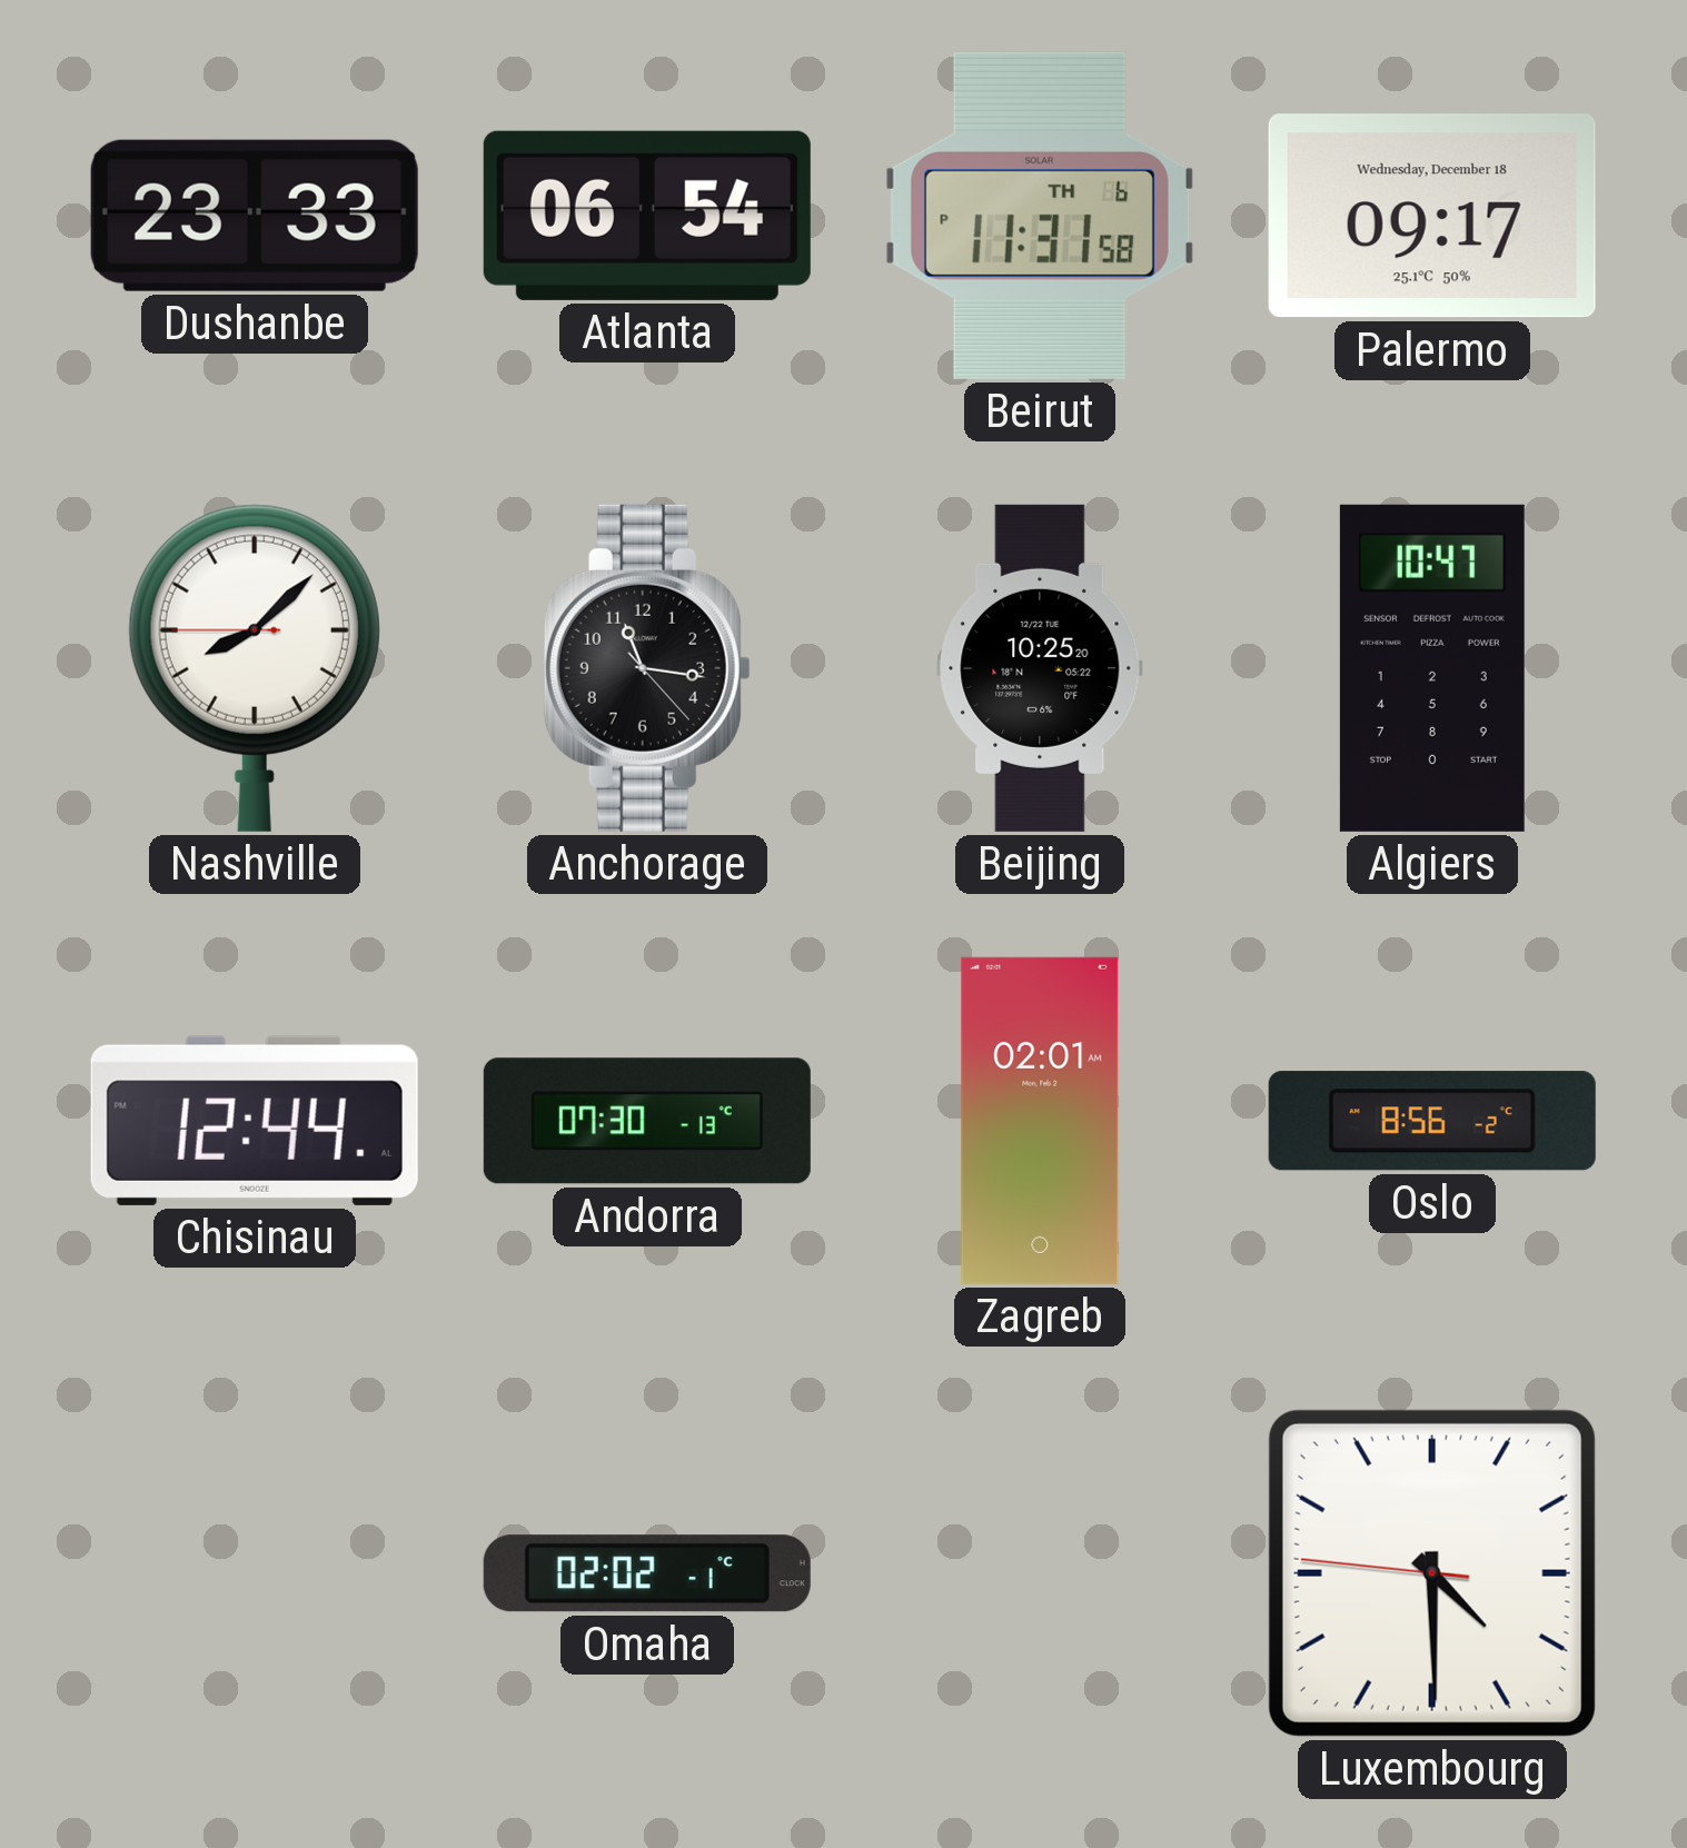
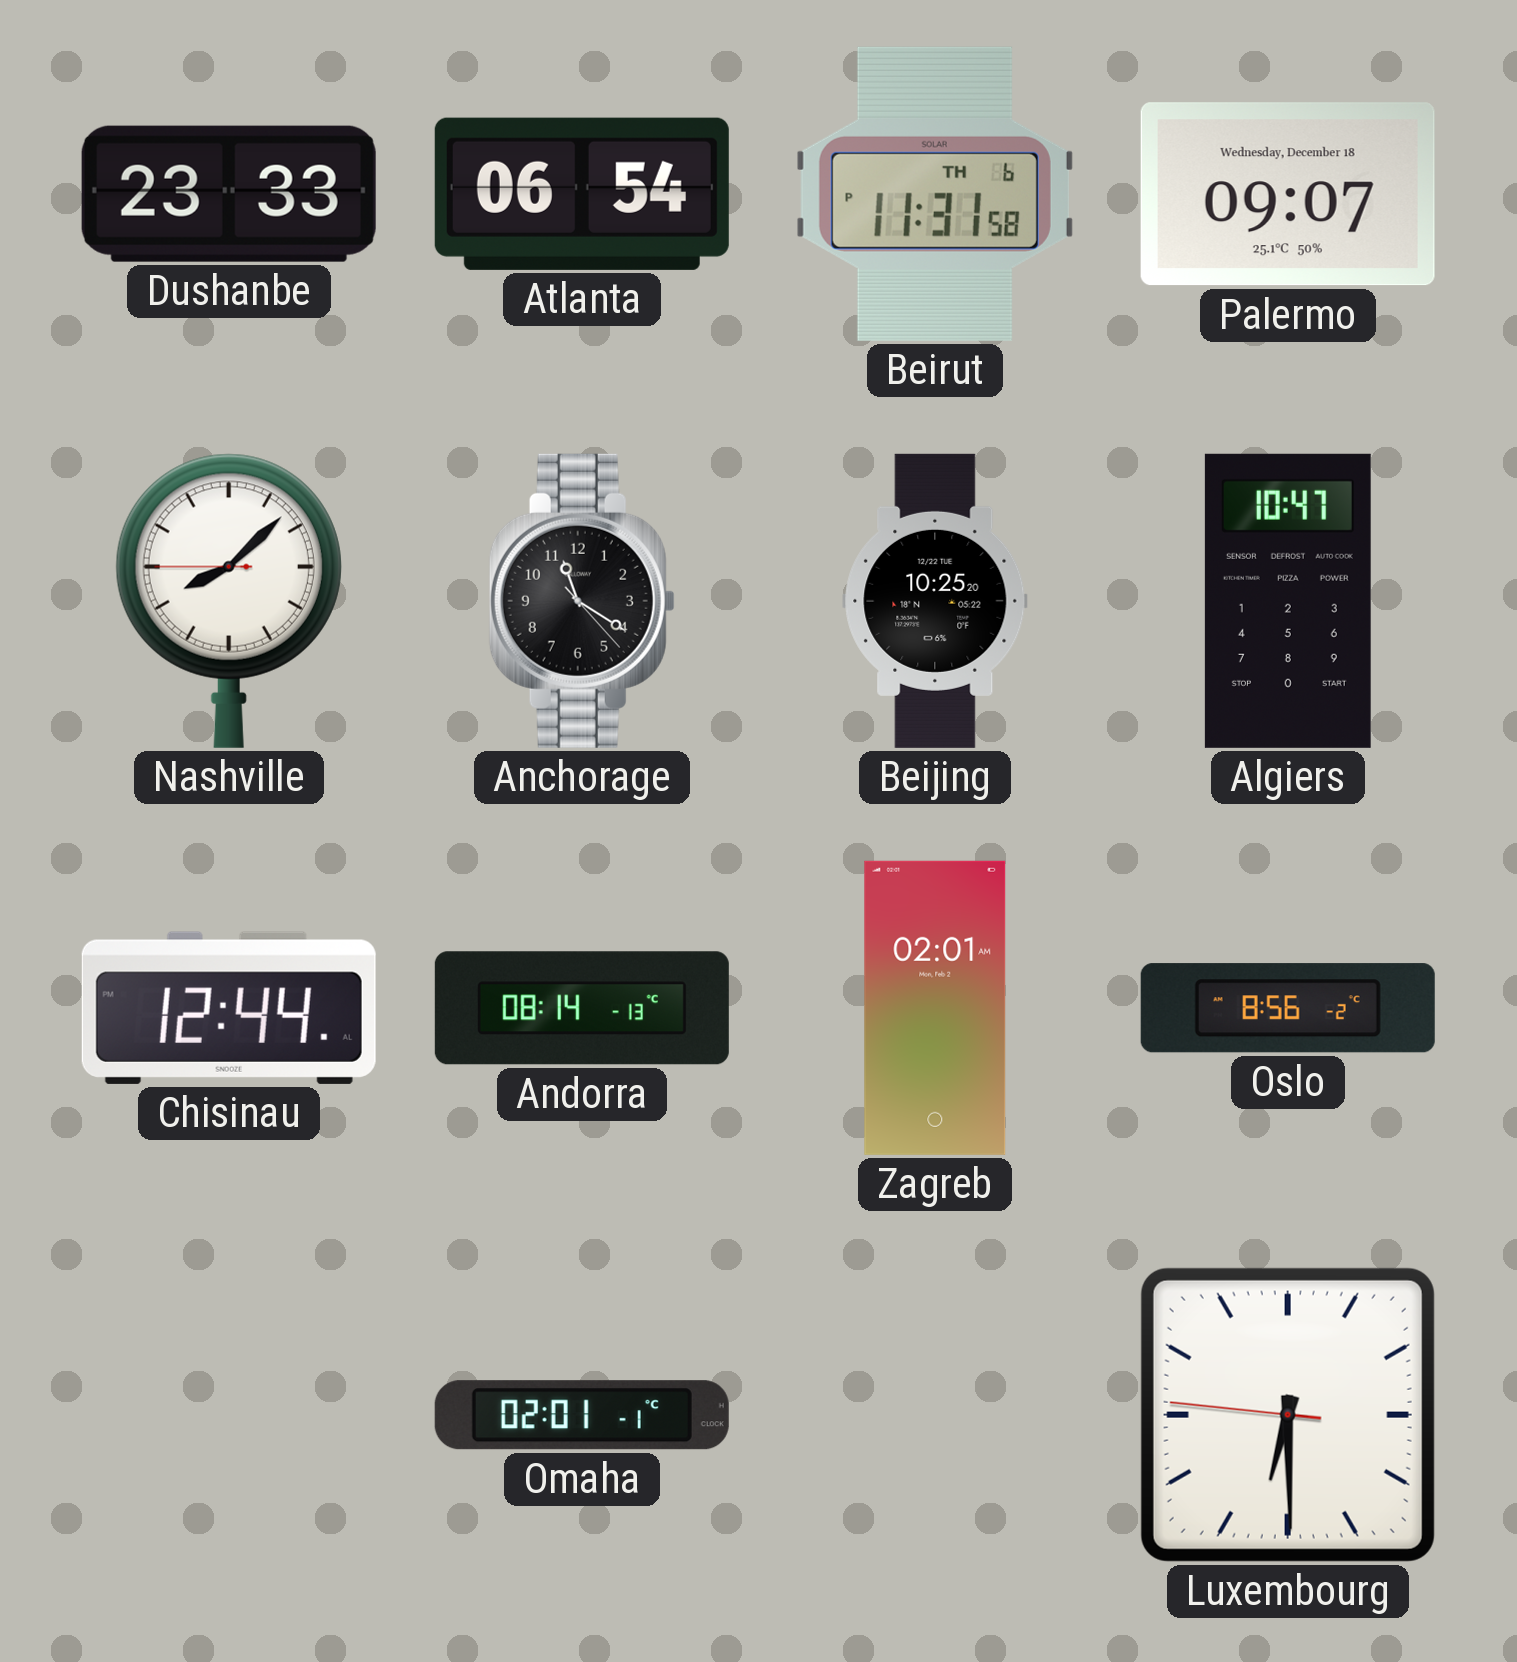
Palermo: 09:17 -> 09:07 (1288, 194)
Anchorage: 11:16 -> 11:20 (582, 601)
Andorra: 07:30 -> 08:14 (582, 1008)
Omaha: 02:02 -> 02:01 (582, 1415)
Luxembourg: 4:29 -> 6:29 (1288, 1415)
